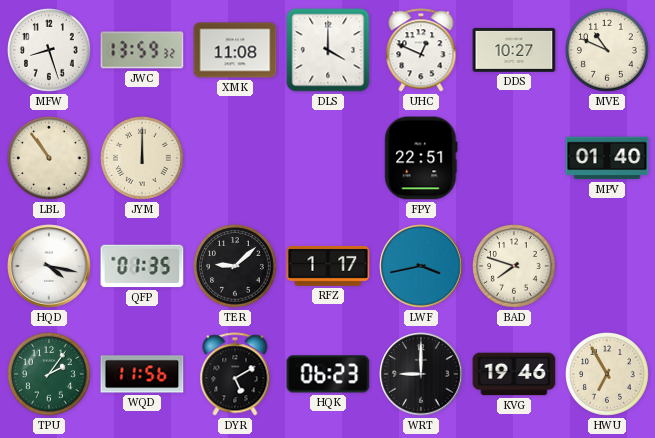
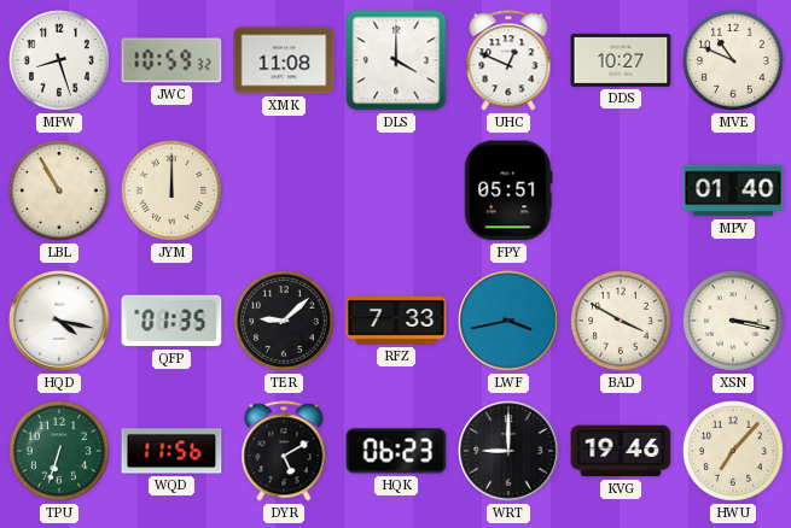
JWC: 13:59 -> 10:59 (171, 60)
LBL: 10:54 -> 10:55 (60, 192)
FPY: 22:51 -> 05:51 (508, 190)
RFZ: 1:17 -> 7:33 (396, 321)
BAD: 7:48 -> 3:50 (622, 322)
XSN: none -> 3:17 (734, 322)
TPU: 2:06 -> 6:33 (60, 452)
HWU: 6:55 -> 7:07 (734, 452)
